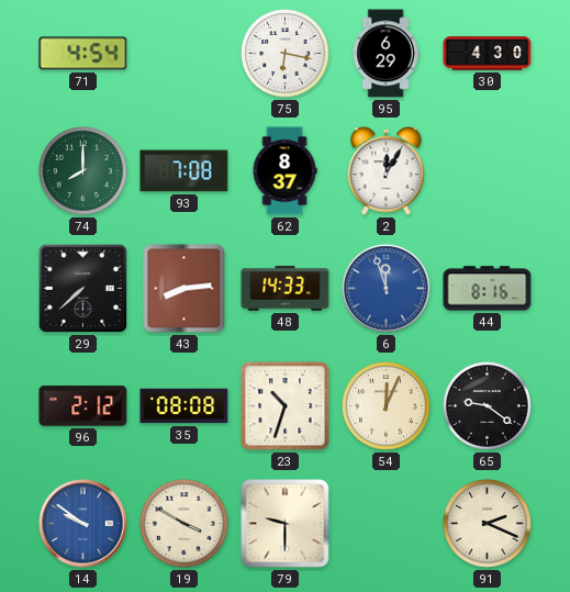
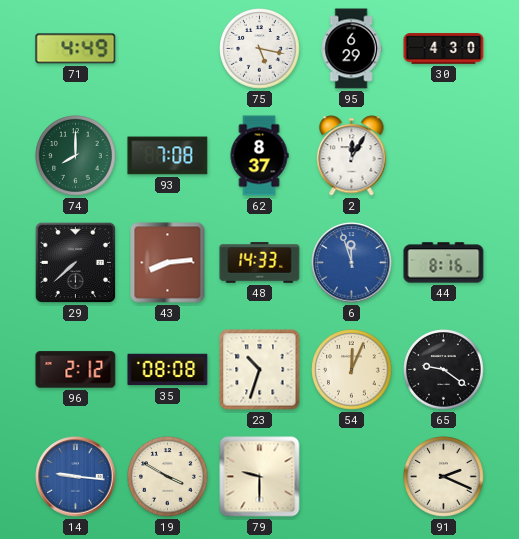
71: 4:54 -> 4:49 (76, 49)
75: 6:17 -> 5:17 (260, 49)
14: 9:51 -> 9:16 (76, 477)
